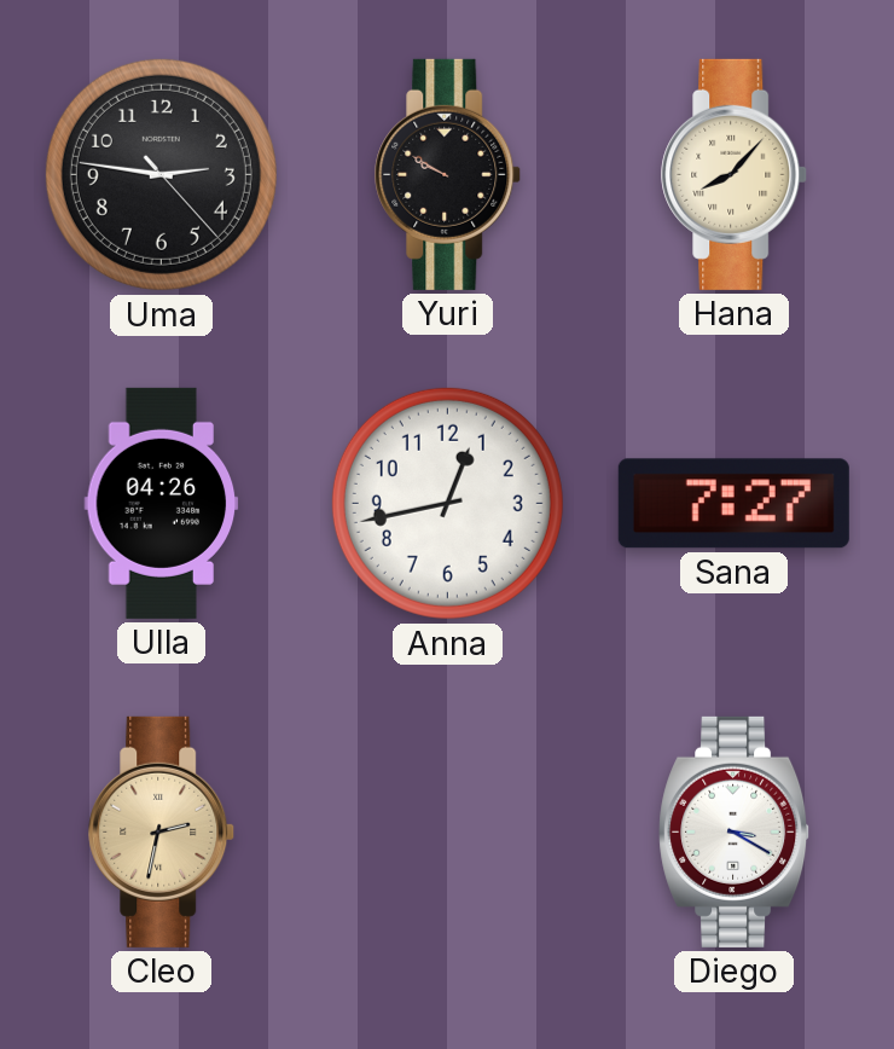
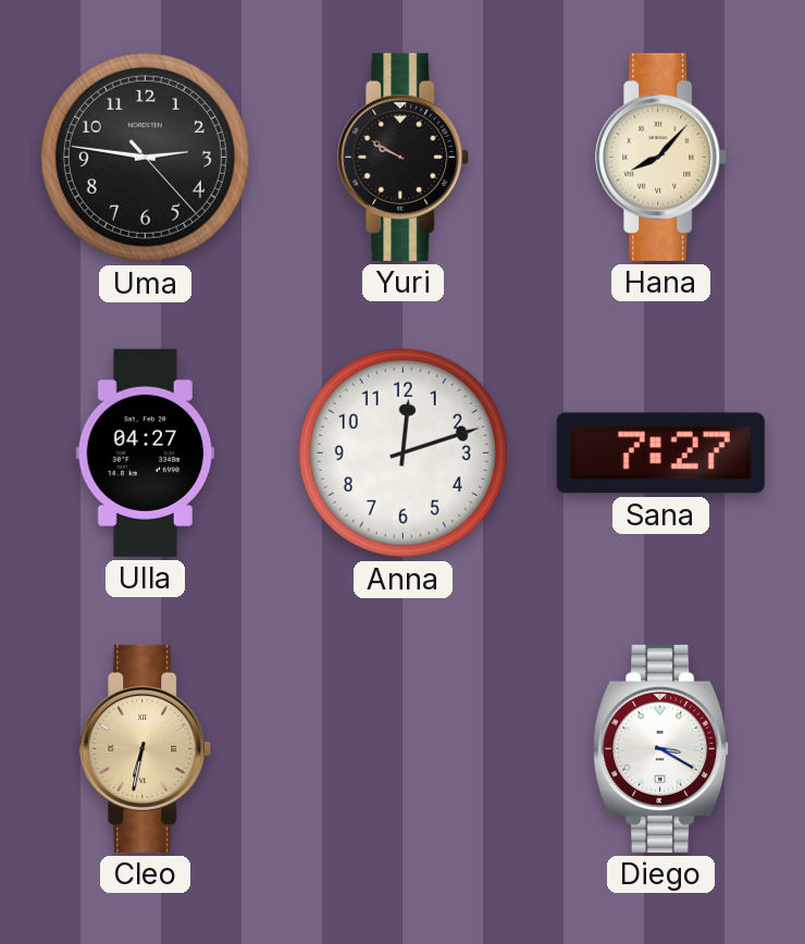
Ulla: 04:26 -> 04:27 (146, 452)
Anna: 12:43 -> 12:12 (403, 452)
Cleo: 2:32 -> 6:32 (146, 748)
